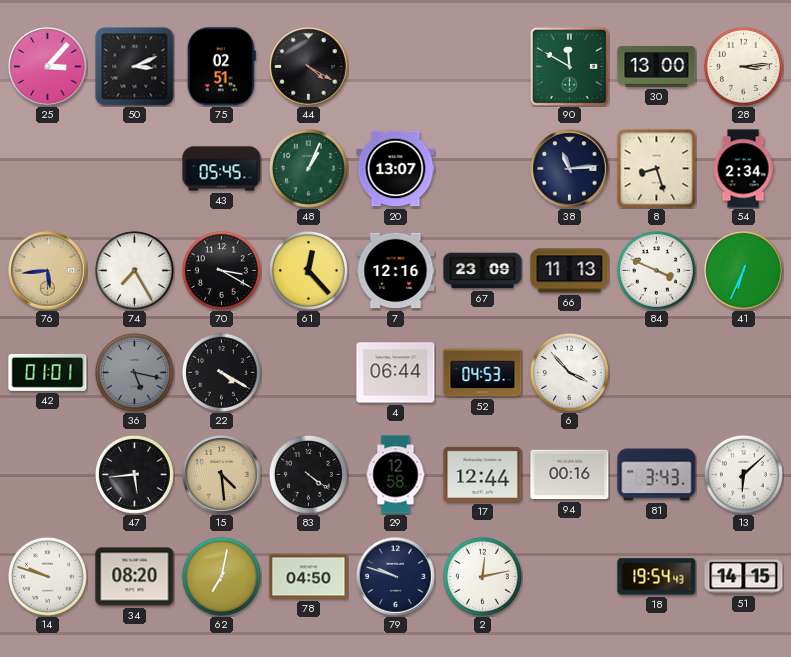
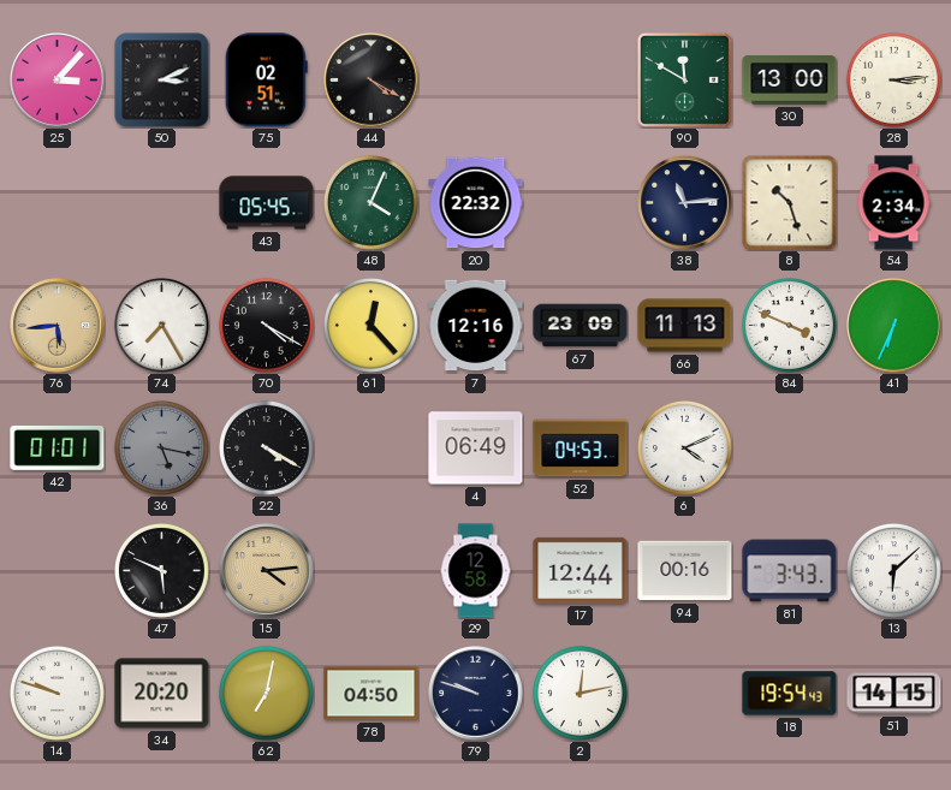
48: 1:04 -> 4:04 (370, 202)
20: 13:07 -> 22:32 (476, 203)
8: 8:27 -> 10:27 (790, 203)
70: 3:20 -> 4:20 (266, 325)
4: 06:44 -> 06:49 (476, 449)
6: 3:53 -> 4:11 (684, 447)
47: 5:44 -> 5:49 (161, 570)
15: 4:29 -> 4:14 (267, 571)
83: 4:21 -> none (308, 474)
34: 08:20 -> 20:20 (162, 694)
